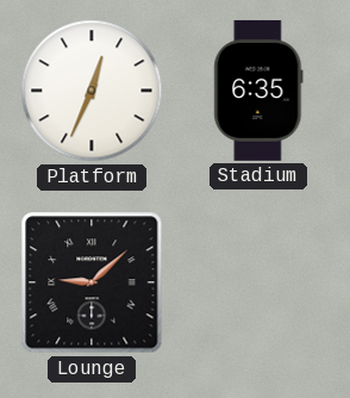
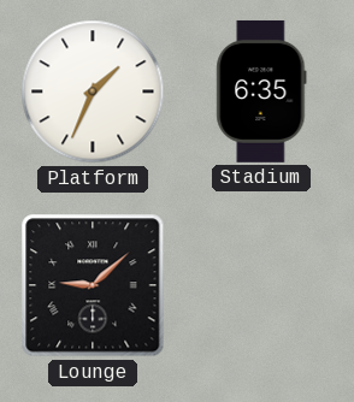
Platform: 12:34 -> 1:34 (93, 91)
